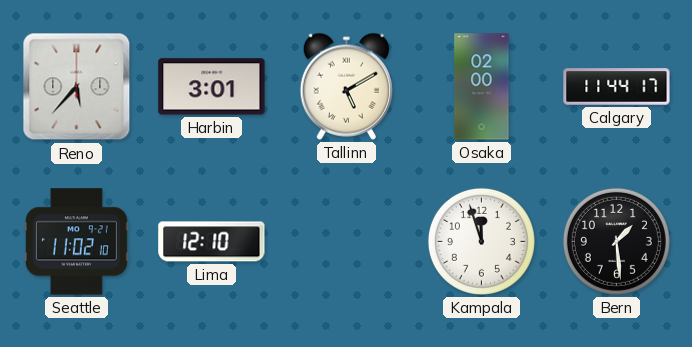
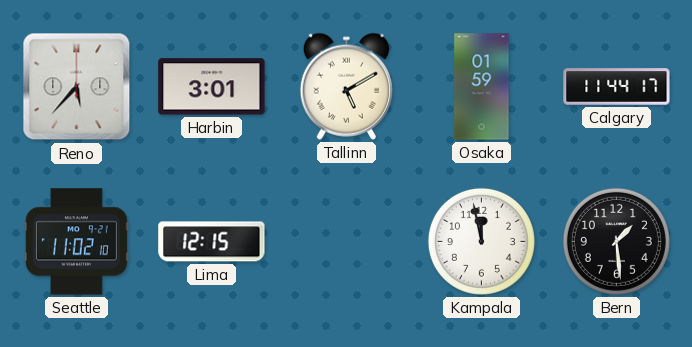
Osaka: 02:00 -> 01:59 (482, 87)
Lima: 12:10 -> 12:15 (212, 242)
Kampala: 11:57 -> 11:58 (481, 241)
